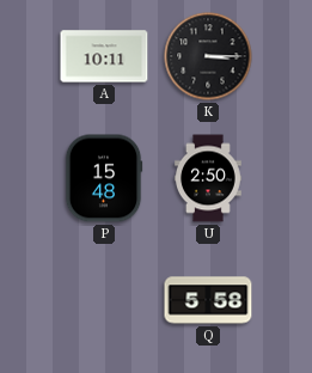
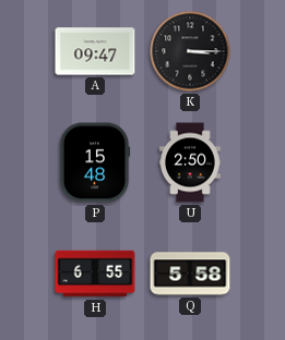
A: 10:11 -> 09:47 (95, 51)
H: none -> 6:55 (95, 274)
